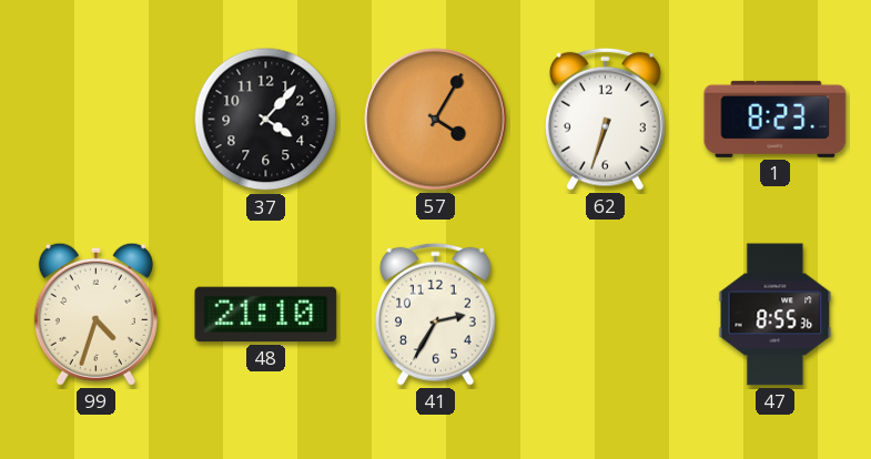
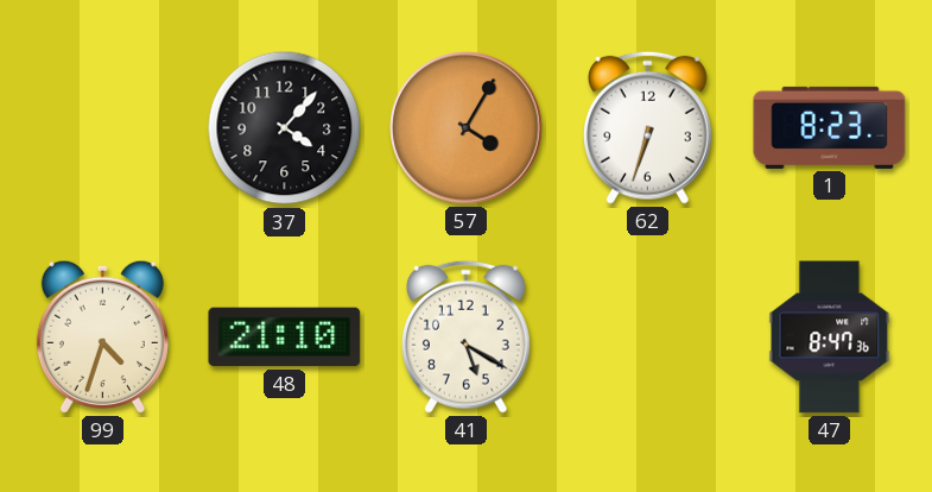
41: 2:35 -> 5:20 (465, 336)
47: 8:55 -> 8:47 (830, 338)
